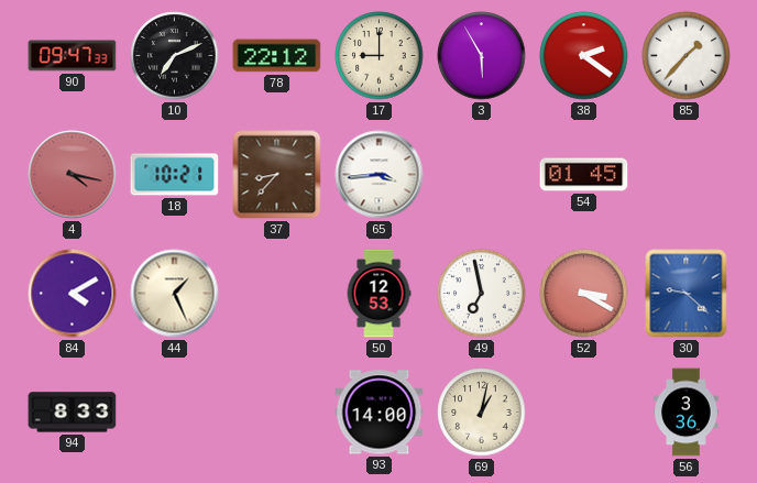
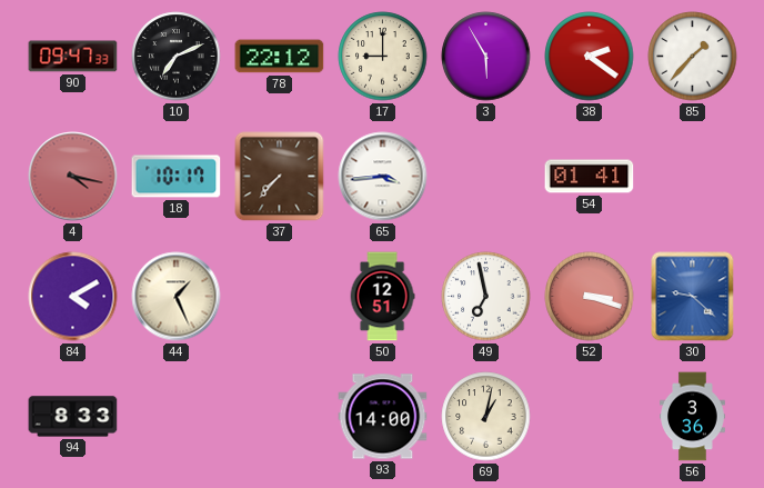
18: 10:21 -> 10:17 (177, 177)
37: 8:37 -> 7:37 (280, 177)
54: 01:45 -> 01:41 (590, 177)
50: 12:53 -> 12:51 (382, 297)
52: 3:20 -> 3:18 (590, 297)
